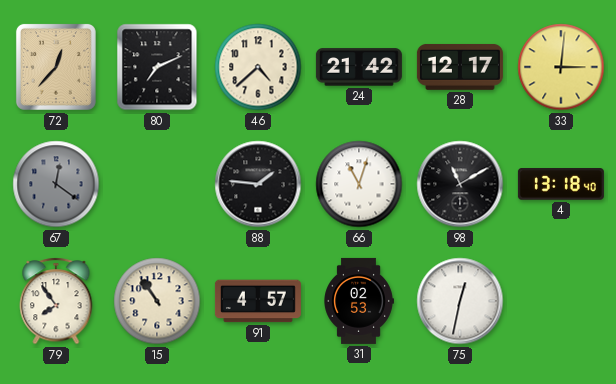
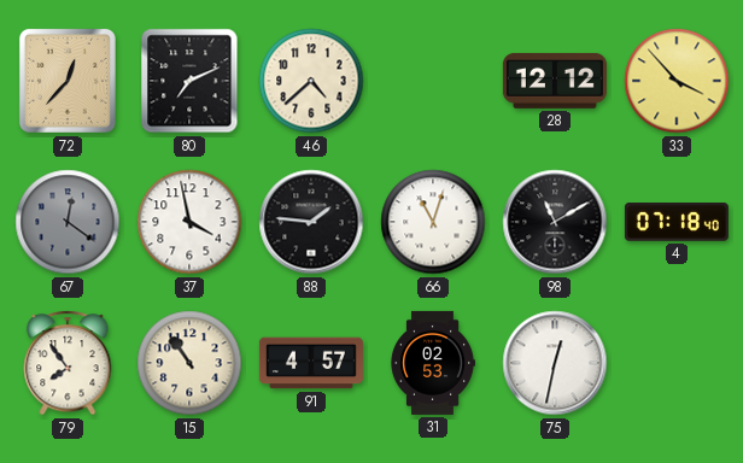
24: 21:42 -> none (359, 67)
28: 12:17 -> 12:12 (555, 81)
33: 3:01 -> 3:53 (677, 81)
37: none -> 3:58 (189, 222)
4: 13:18 -> 07:18 (677, 222)
